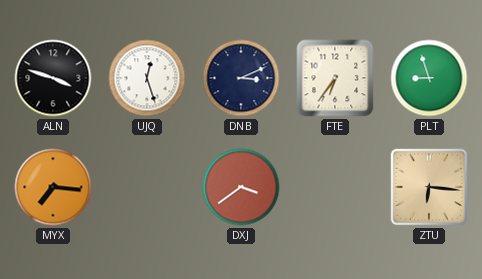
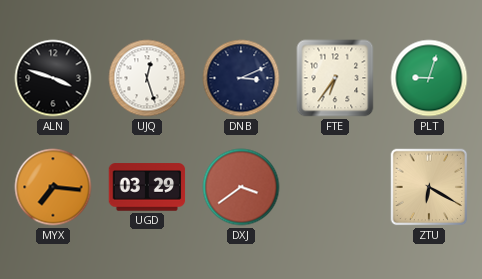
PLT: 8:57 -> 9:03 (429, 78)
UGD: none -> 03:29 (147, 187)
ZTU: 6:16 -> 6:20 (429, 187)
